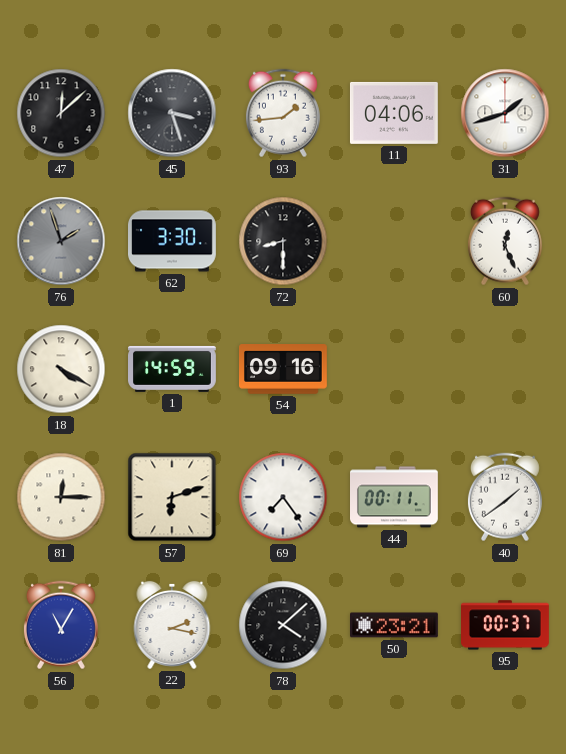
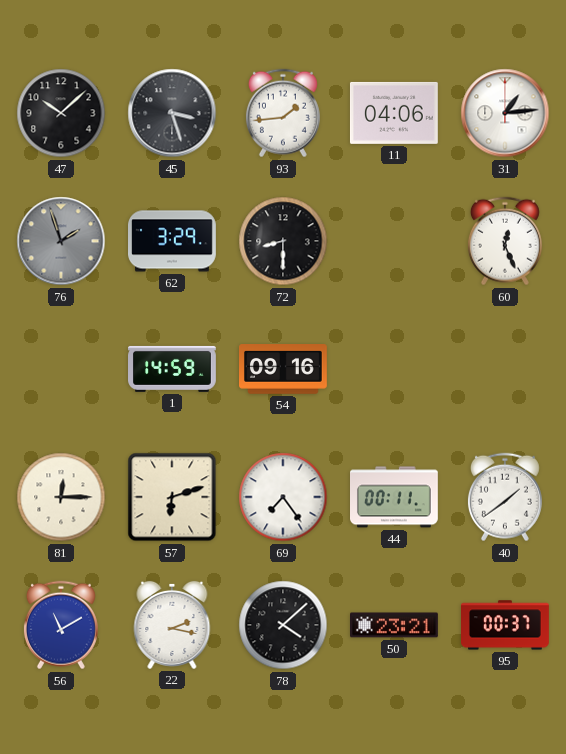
47: 12:08 -> 10:08 (61, 113)
31: 1:42 -> 1:14 (505, 113)
62: 3:30 -> 3:29 (173, 241)
18: 4:20 -> none (61, 369)
56: 11:05 -> 11:10 (61, 625)
